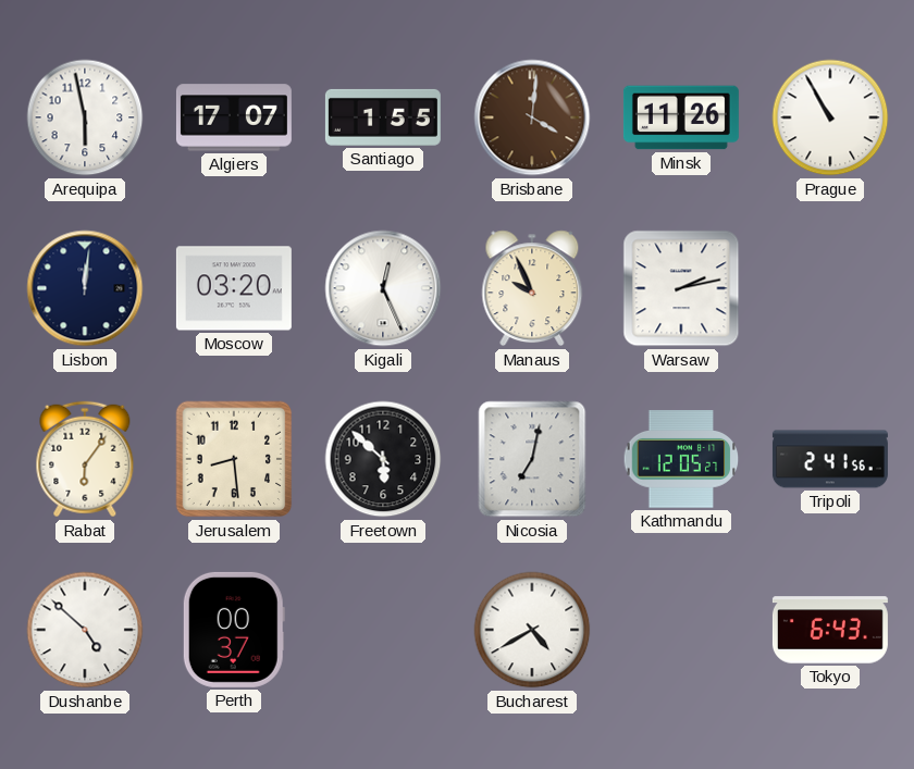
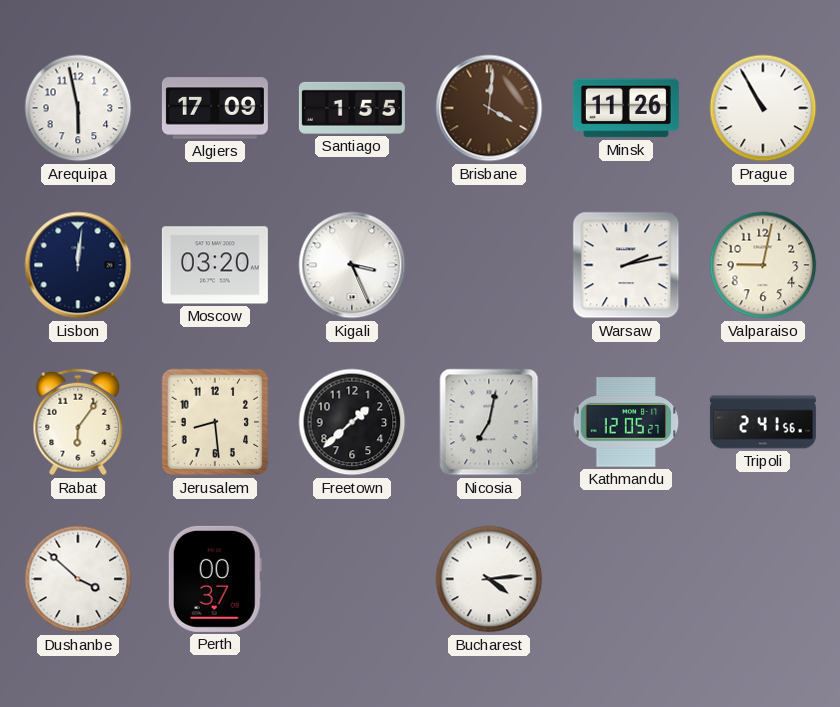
Algiers: 17:07 -> 17:09 (215, 108)
Kigali: 12:26 -> 3:26 (352, 265)
Manaus: 9:56 -> none (532, 288)
Valparaiso: none -> 9:02 (763, 265)
Freetown: 5:52 -> 1:38 (352, 422)
Dushanbe: 4:52 -> 3:52 (78, 579)
Bucharest: 4:40 -> 4:14 (489, 579)
Tokyo: 6:43 -> none (830, 630)
